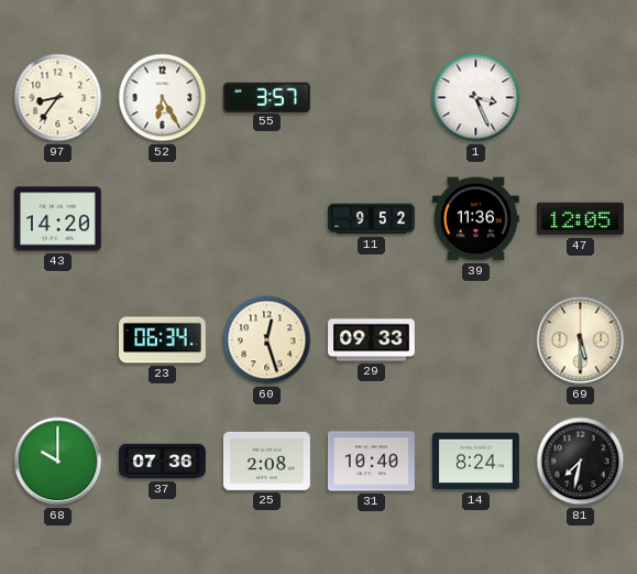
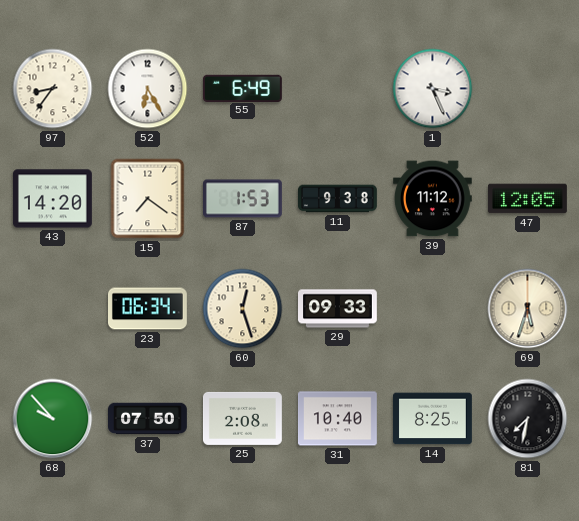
55: 3:57 -> 6:49 (242, 88)
15: none -> 7:21 (148, 199)
87: none -> 1:53 (243, 199)
11: 9:52 -> 9:38 (338, 199)
39: 11:36 -> 11:12 (432, 199)
69: 5:30 -> 5:33 (528, 309)
68: 10:00 -> 9:53 (53, 419)
37: 07:36 -> 07:50 (148, 419)
14: 8:24 -> 8:25 (432, 419)
